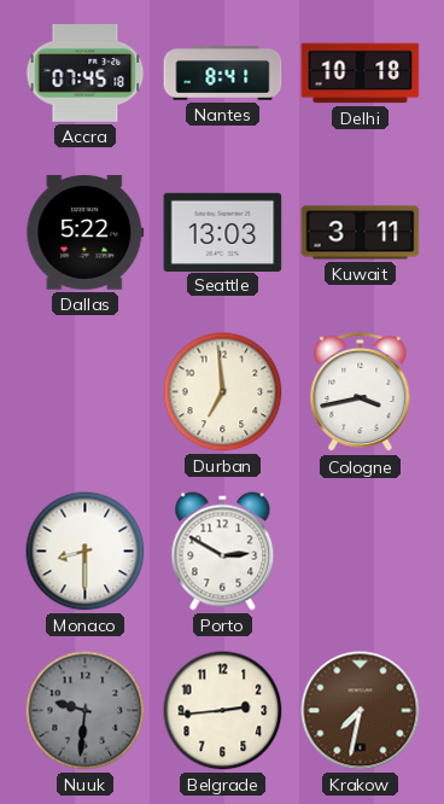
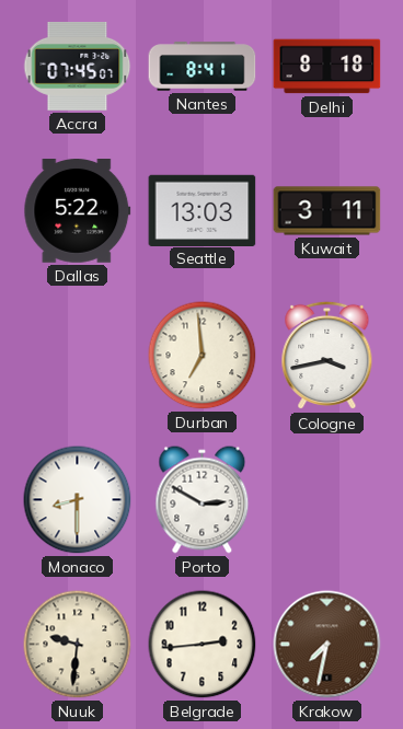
Accra: 07:45:18 -> 07:45:07 (78, 66)
Delhi: 10:18 -> 8:18 (327, 67)
Nuuk dial: grey -> cream (78, 645)
